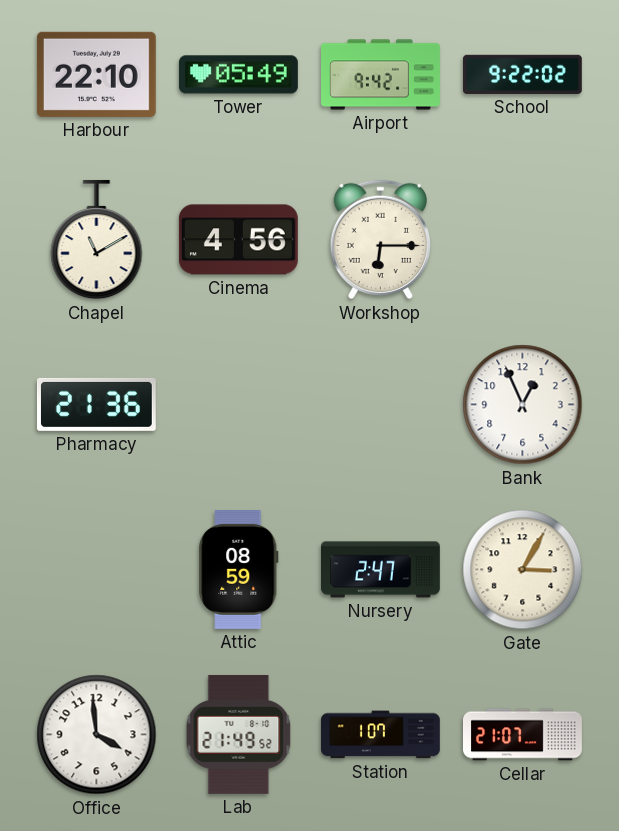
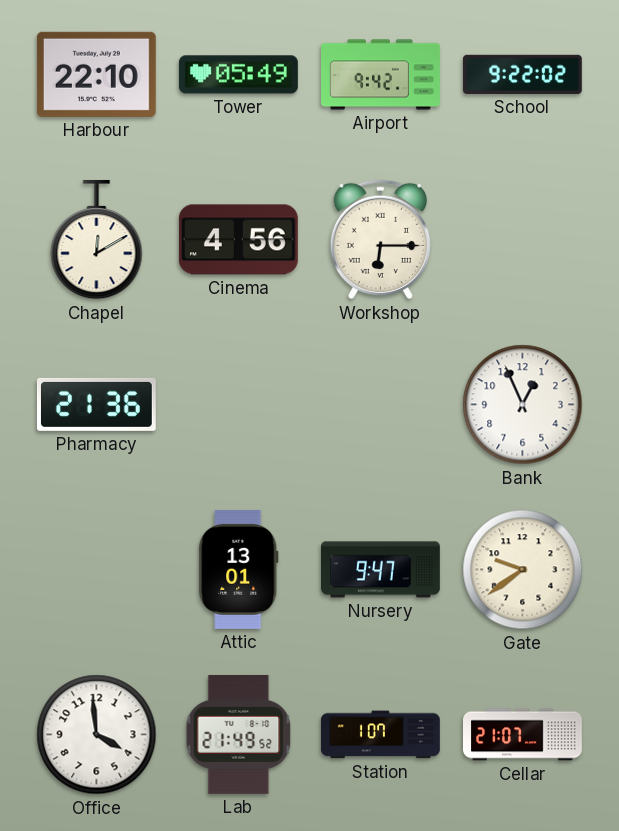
Chapel: 11:10 -> 12:10 (97, 240)
Attic: 08:59 -> 13:01 (239, 569)
Nursery: 2:47 -> 9:47 (381, 570)
Gate: 3:05 -> 9:39 (523, 570)
